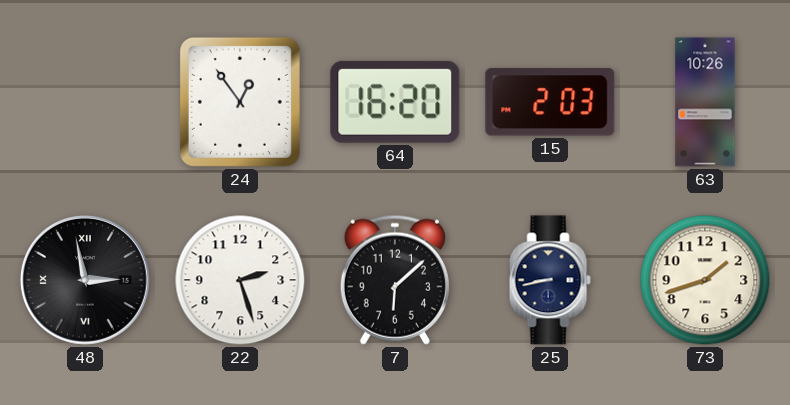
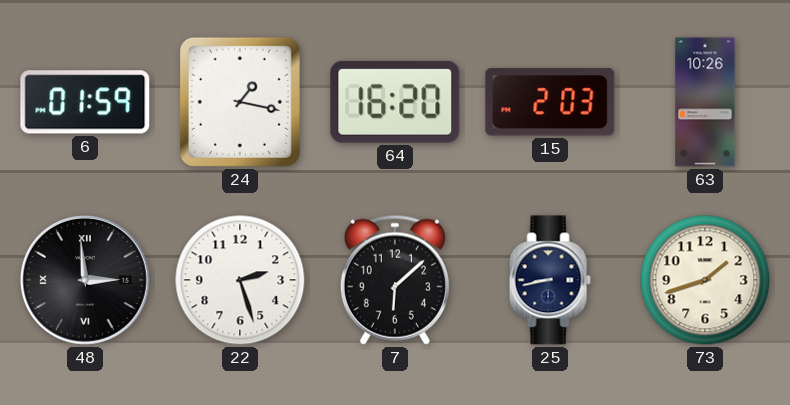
6: none -> 01:59 (85, 102)
24: 12:54 -> 1:17 (240, 102)
48: 2:58 -> 2:59 (85, 280)
